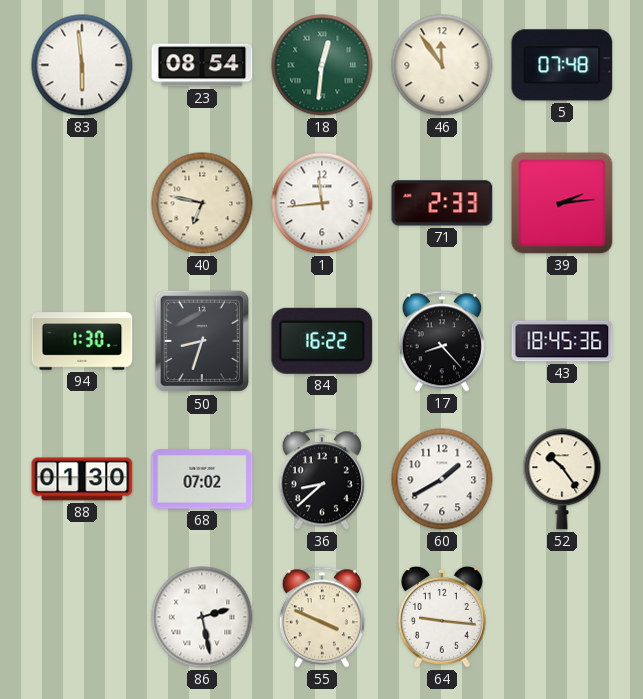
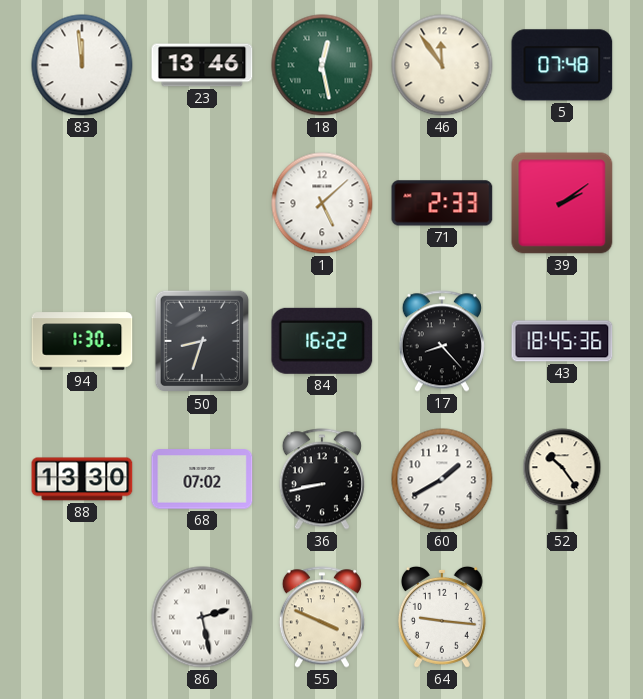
83: 5:59 -> 11:59 (82, 65)
23: 08:54 -> 13:46 (202, 65)
18: 12:31 -> 12:28 (322, 65)
40: 6:47 -> none (202, 203)
1: 11:44 -> 5:08 (322, 203)
39: 2:14 -> 2:09 (562, 203)
88: 01:30 -> 13:30 (82, 479)
36: 8:38 -> 8:43 (322, 479)
